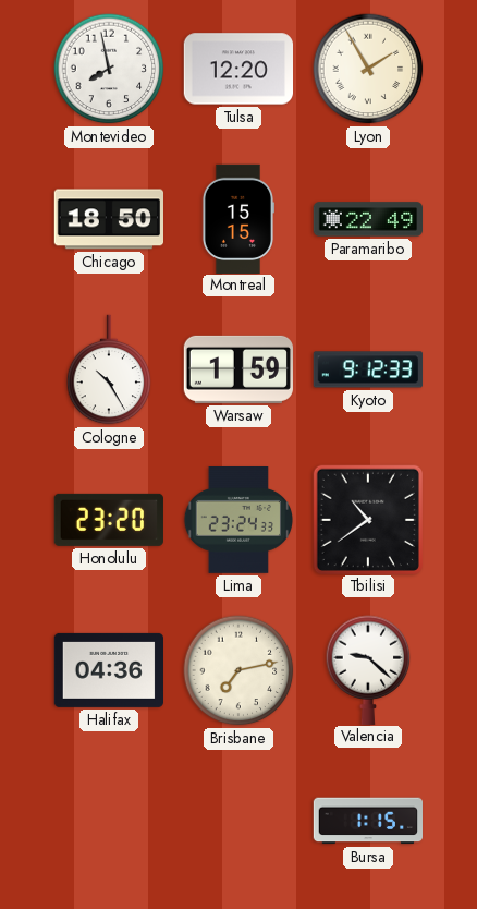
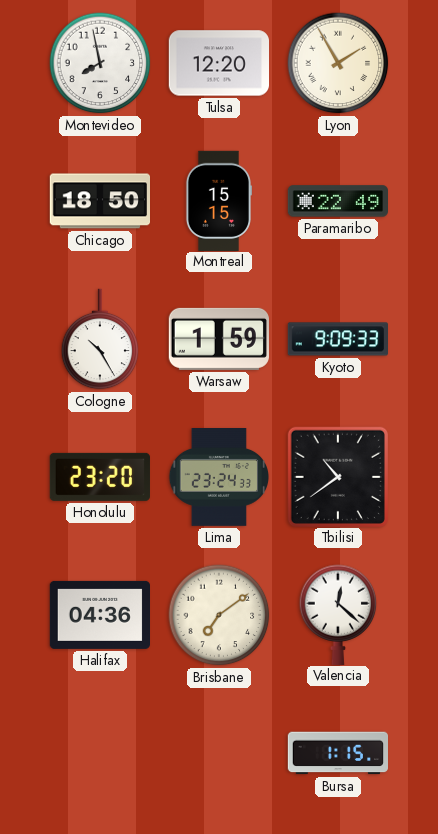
Kyoto: 9:12 -> 9:09 (337, 339)
Brisbane: 7:13 -> 7:09 (219, 615)
Valencia: 9:22 -> 12:22 (338, 614)
